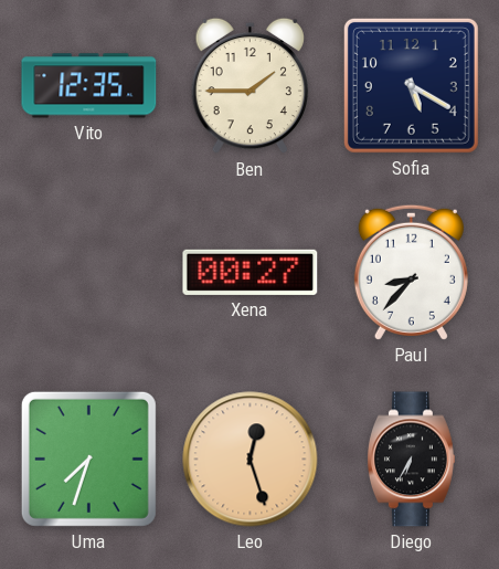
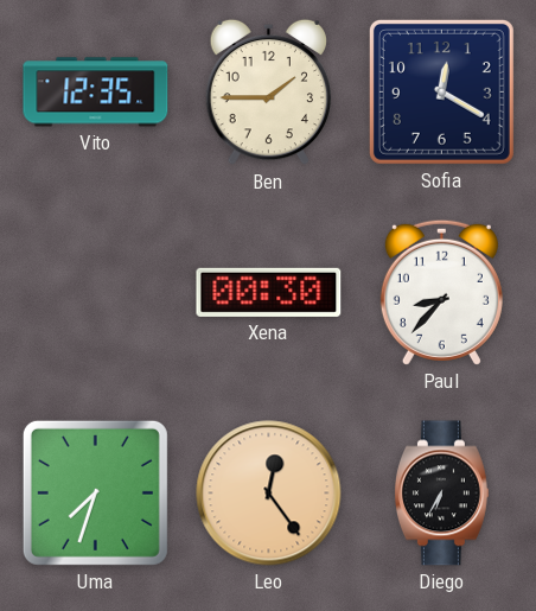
Sofia: 5:20 -> 12:20 (441, 91)
Xena: 00:27 -> 00:30 (269, 292)
Leo: 12:27 -> 12:24 (269, 494)
